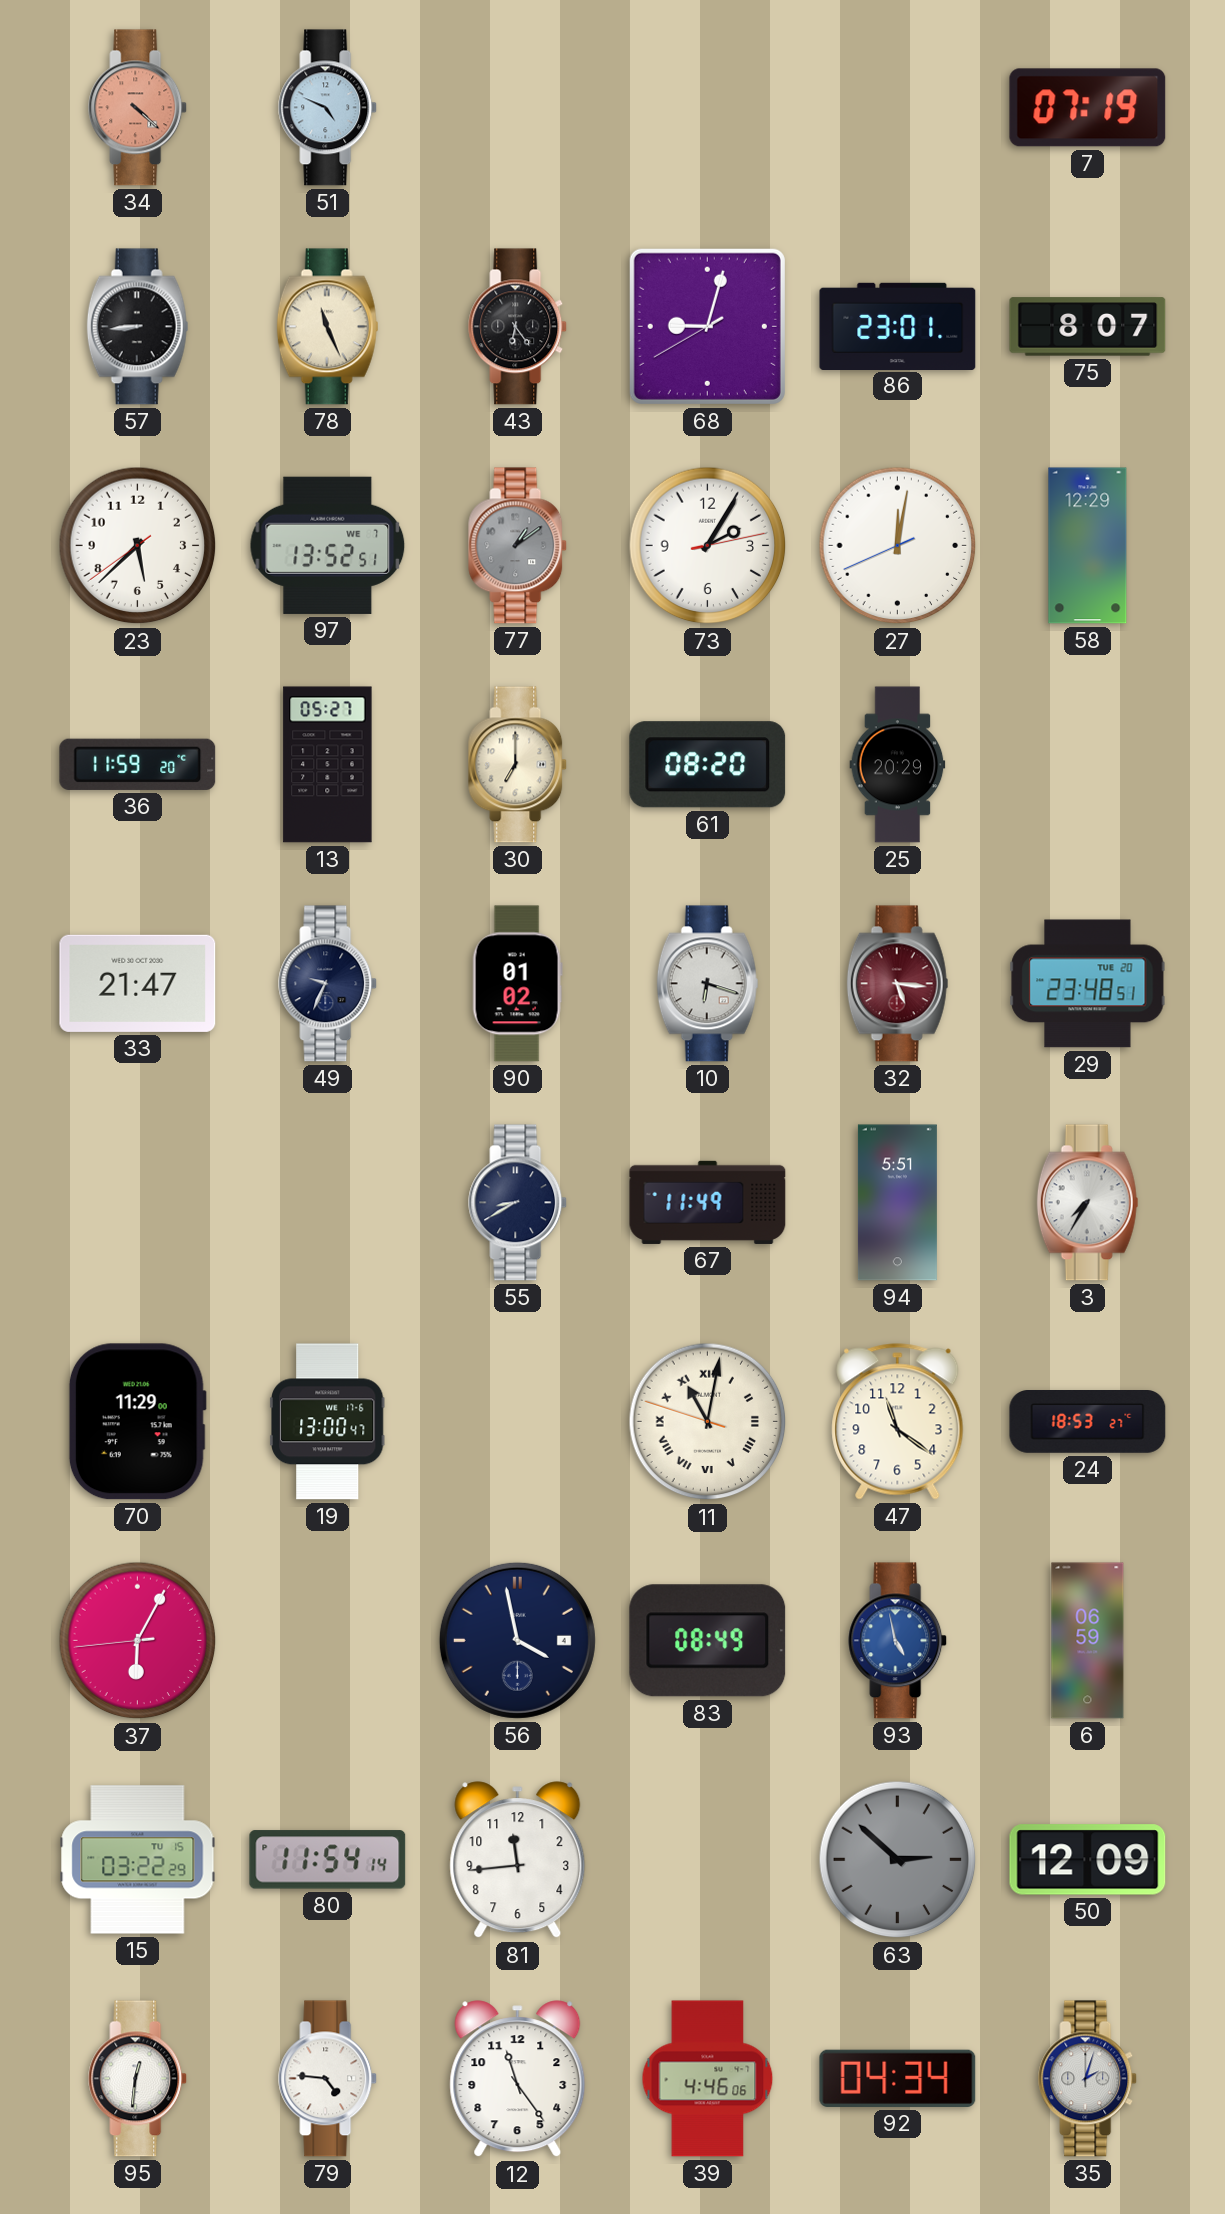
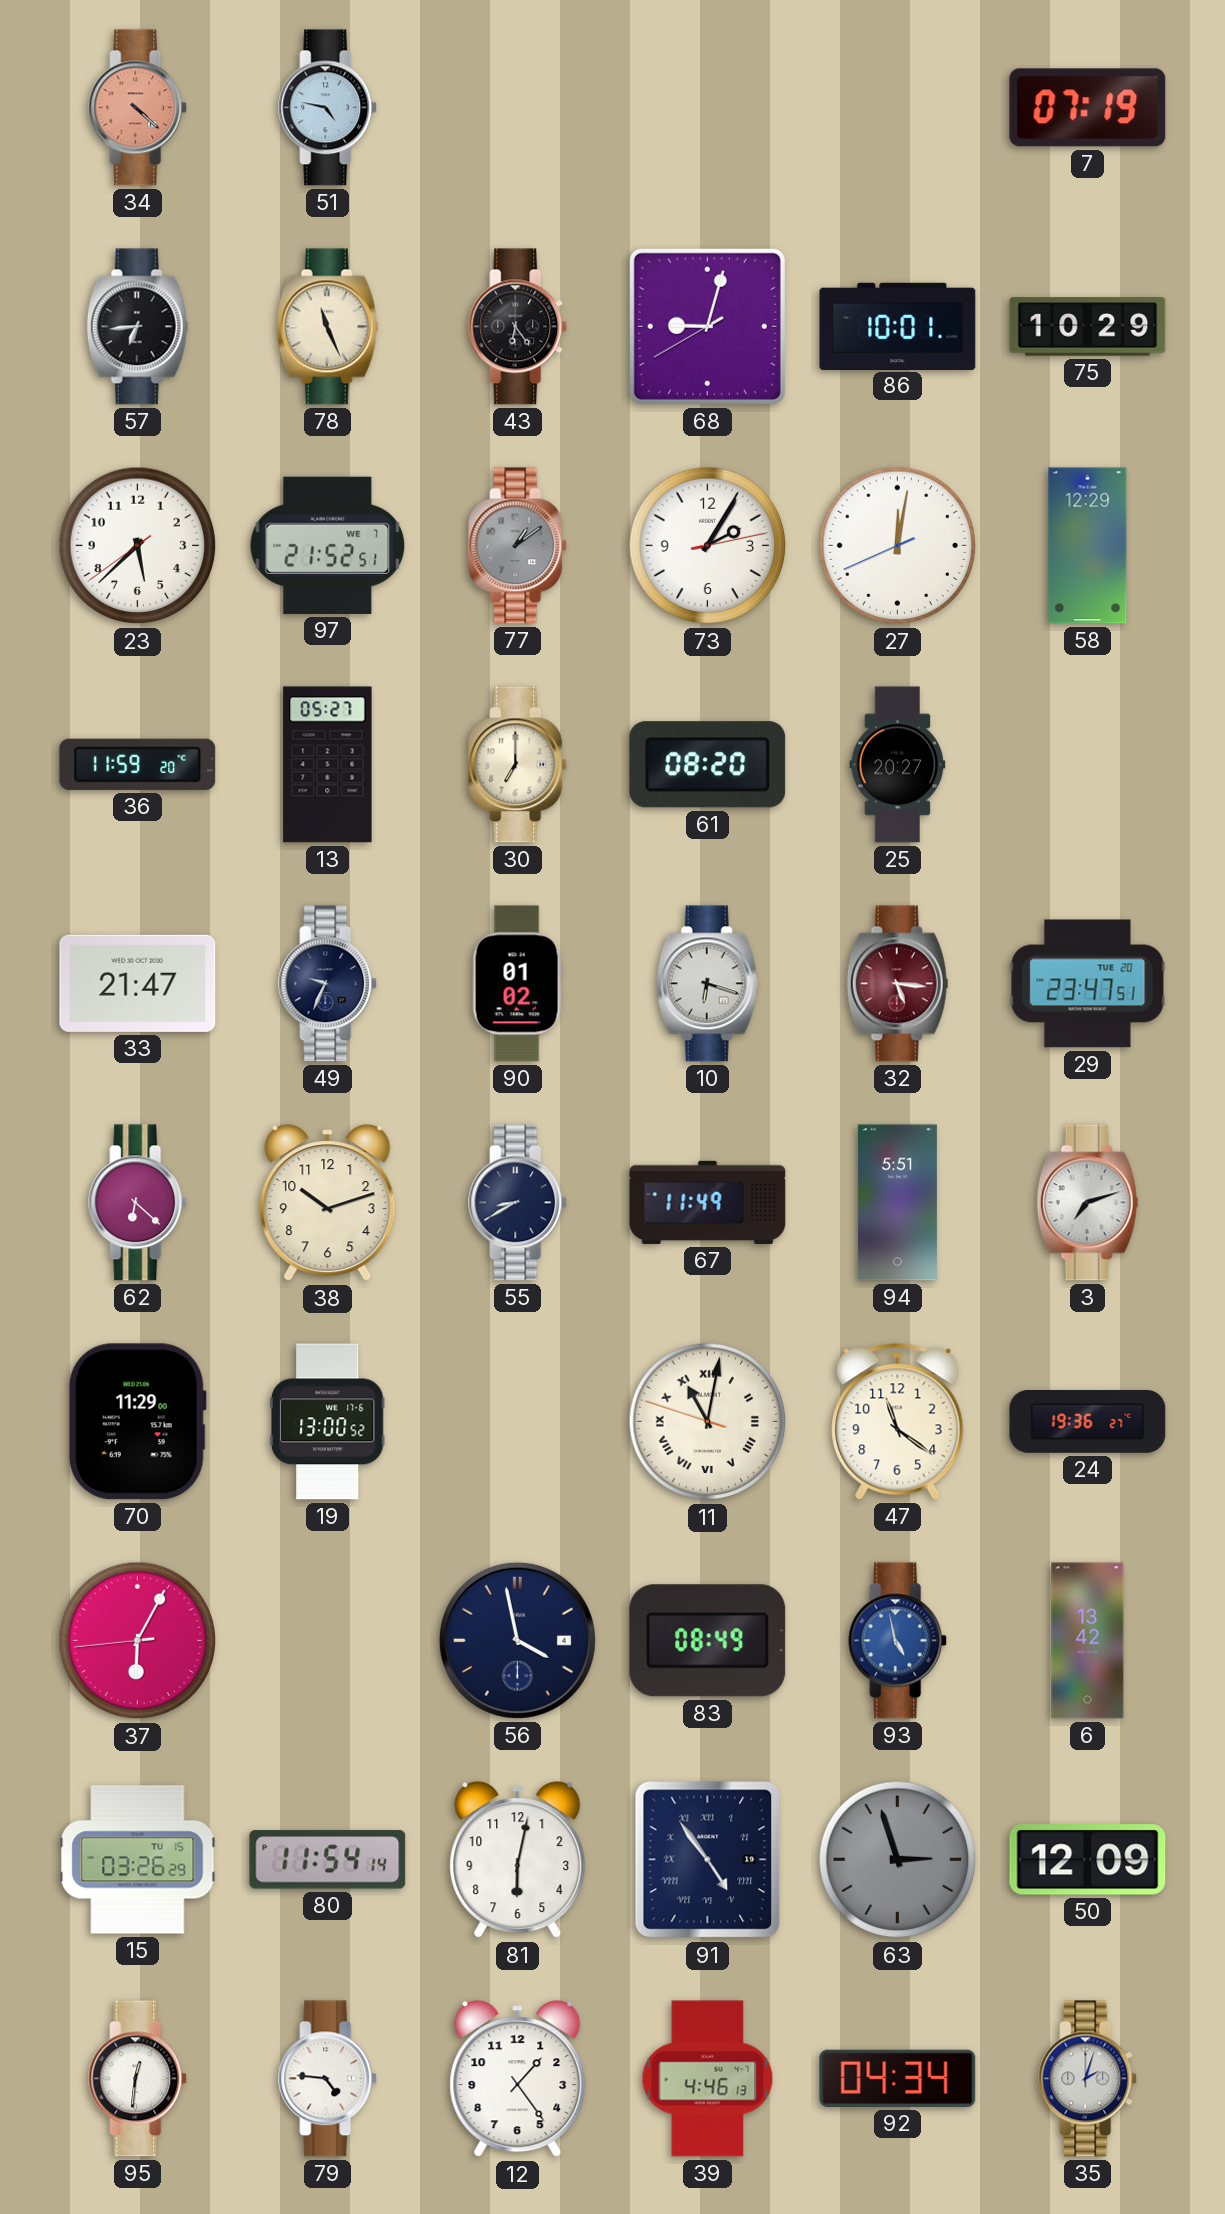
51: 4:49 -> 4:47 (328, 108)
57: 8:44 -> 6:44 (138, 327)
86: 23:01 -> 10:01 (898, 326)
75: 8:07 -> 10:29 (1088, 327)
97: 13:52 -> 21:52 (328, 545)
25: 20:29 -> 20:27 (898, 765)
29: 23:48 -> 23:47 (1088, 984)
62: none -> 6:22 (138, 1203)
38: none -> 10:12 (328, 1203)
3: 7:35 -> 7:12 (1088, 1203)
19: 13:00:47 -> 13:00:52 (328, 1422)
24: 18:53 -> 19:36 (1088, 1422)
6: 06:59 -> 13:42 (1088, 1641)
15: 03:22 -> 03:26 (138, 1860)
81: 11:44 -> 6:02 (518, 1860)
91: none -> 4:54 (708, 1860)
63: 2:52 -> 2:57 (898, 1860)
12: 11:24 -> 1:24 (518, 2079)
39: 4:46:06 -> 4:46:13 (708, 2079)
